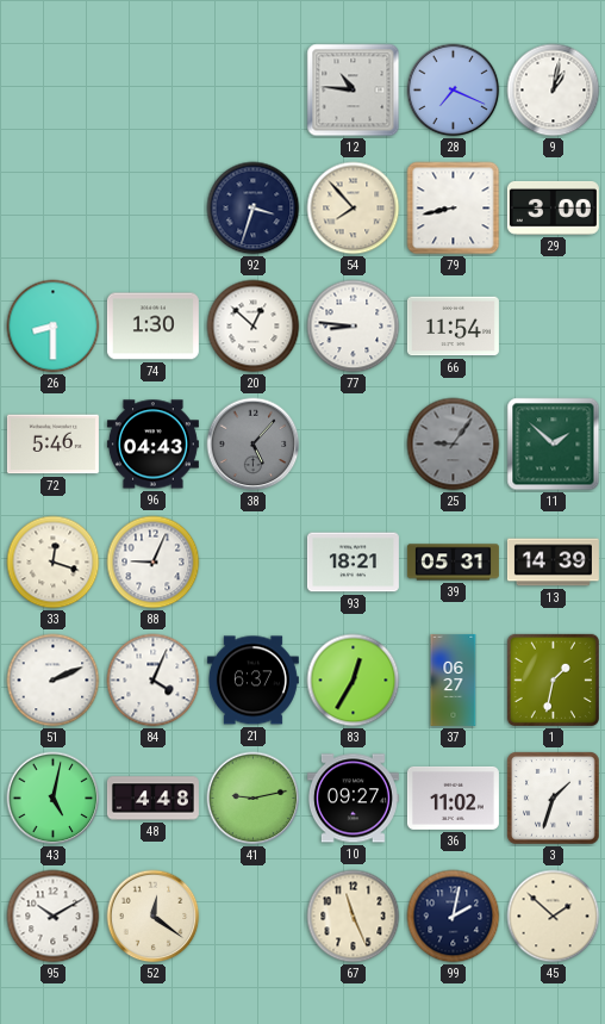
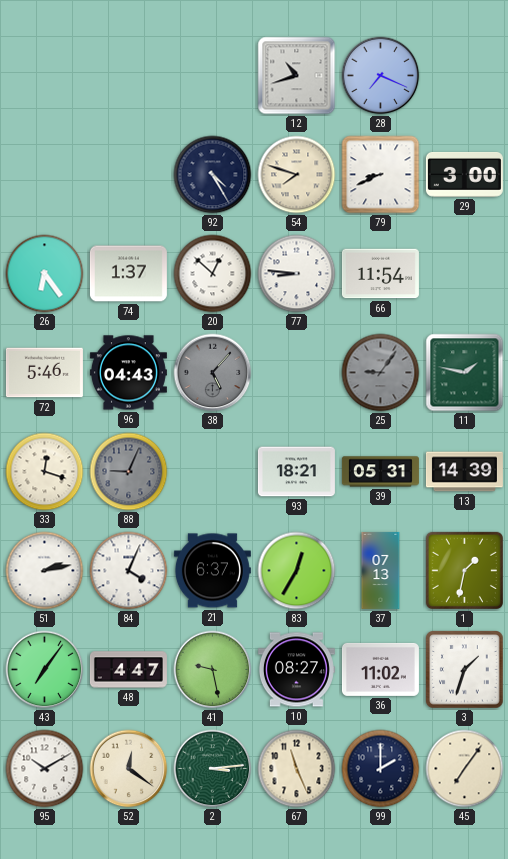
12: 10:46 -> 10:42 (297, 76)
9: 1:02 -> none (554, 91)
92: 3:33 -> 4:25 (213, 175)
54: 7:53 -> 7:48 (297, 175)
79: 8:43 -> 8:41 (381, 175)
26: 8:30 -> 6:24 (45, 274)
74: 1:30 -> 1:37 (128, 274)
11: 1:52 -> 1:47 (465, 373)
88 dial: white -> grey (129, 472)
51: 2:11 -> 2:13 (45, 571)
37: 06:27 -> 07:13 (381, 570)
43: 5:02 -> 7:06 (45, 670)
48: 4:48 -> 4:47 (128, 670)
41: 9:13 -> 9:28 (213, 670)
10: 09:27 -> 08:27 (296, 670)
2: none -> 3:14 (213, 769)
99: 2:02 -> 2:00 (381, 769)
45: 1:52 -> 7:06 (465, 769)
